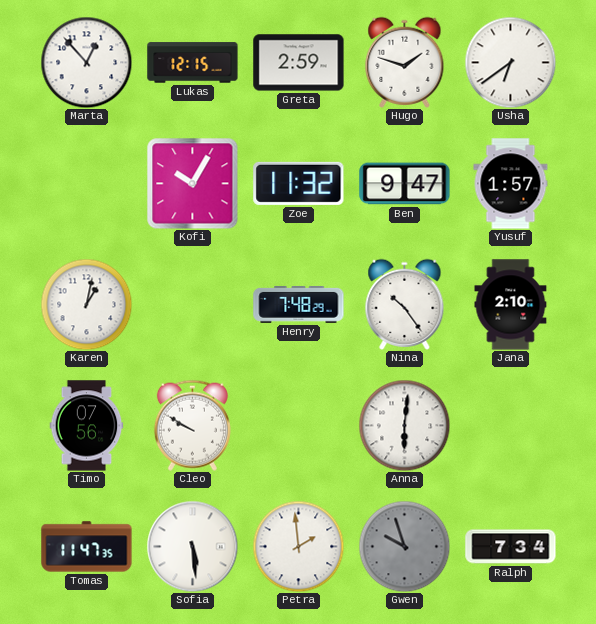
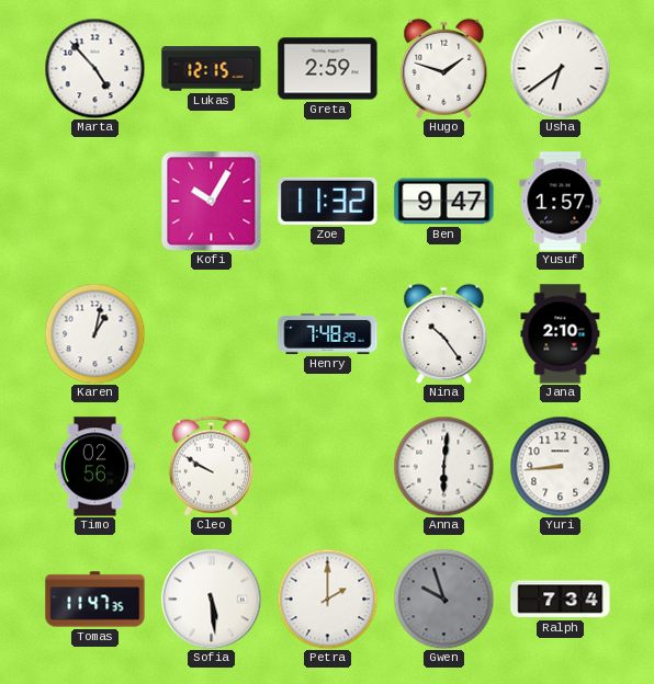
Marta: 12:53 -> 4:53 (94, 68)
Timo: 07:56 -> 02:56 (95, 467)
Yuri: none -> 8:44 (560, 466)
Petra: 1:59 -> 2:00 (327, 598)
